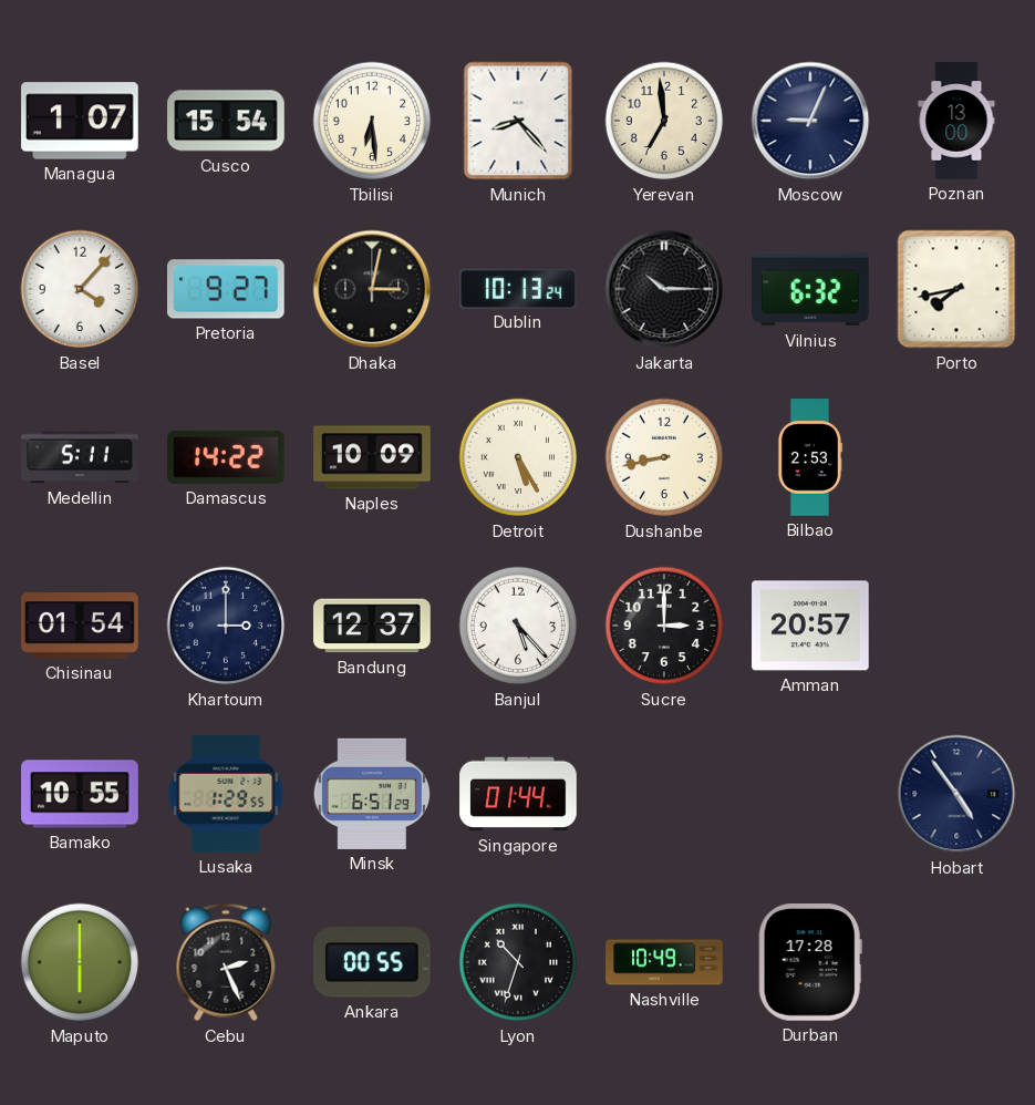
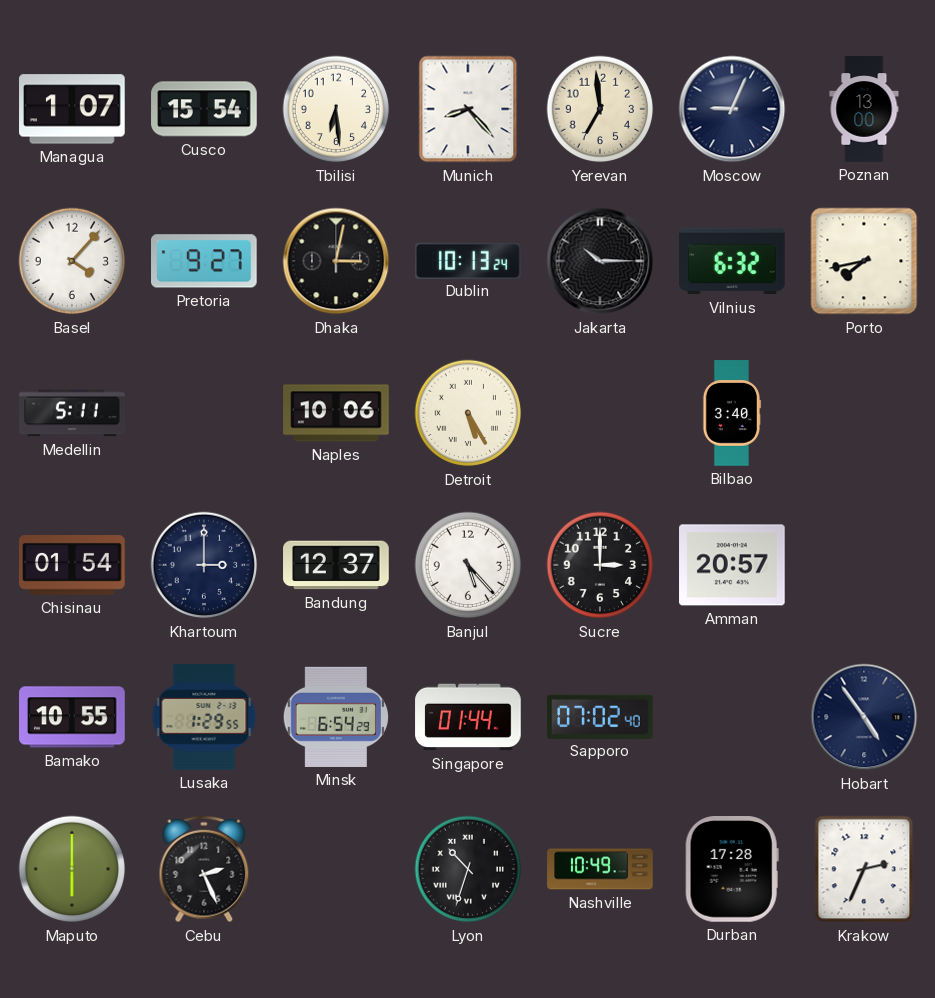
Damascus: 14:22 -> none (226, 457)
Naples: 10:09 -> 10:06 (336, 413)
Dushanbe: 8:43 -> none (664, 457)
Bilbao: 2:53 -> 3:40 (732, 413)
Minsk: 6:51 -> 6:54 (335, 717)
Sapporo: none -> 07:02 (600, 716)
Ankara: 00:55 -> none (372, 962)
Krakow: none -> 2:34 (864, 869)
